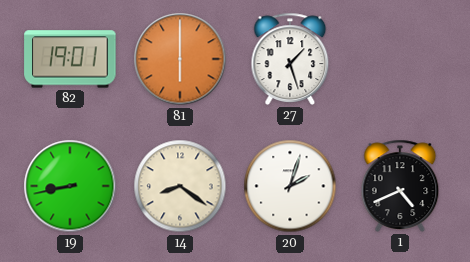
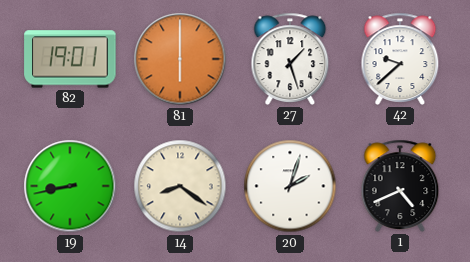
42: none -> 9:38 (400, 59)
